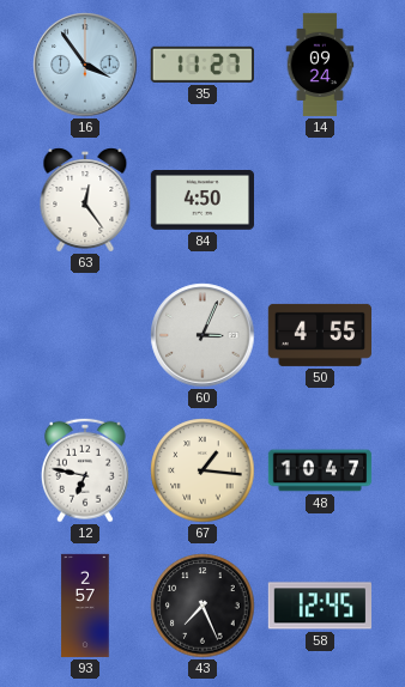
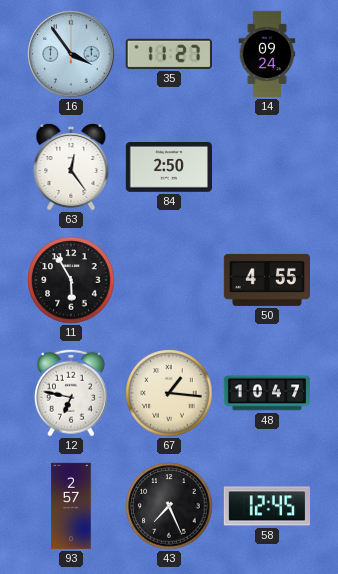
84: 4:50 -> 2:50 (168, 168)
11: none -> 5:55 (71, 280)
60: 3:04 -> none (202, 335)
